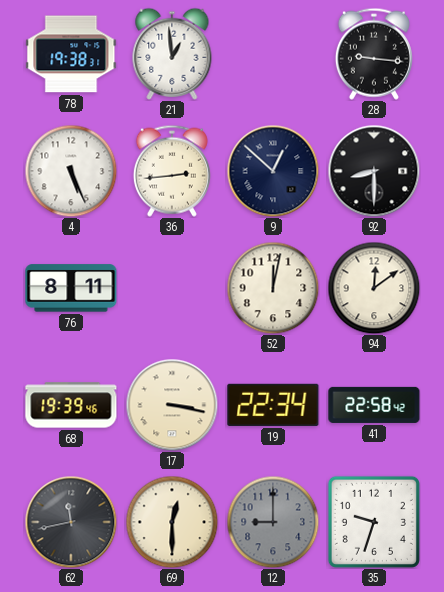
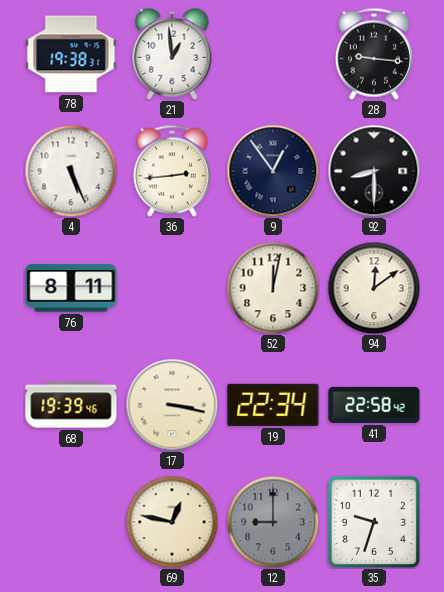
9: 12:52 -> 12:54 (273, 171)
62: 11:43 -> none (71, 522)
69: 12:30 -> 12:47 (172, 522)
